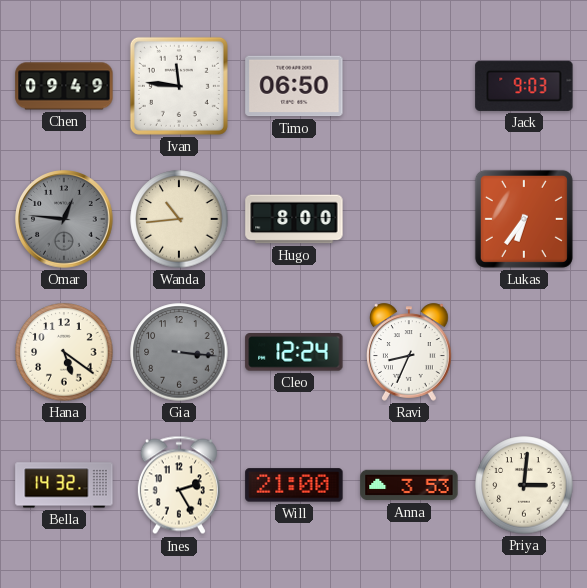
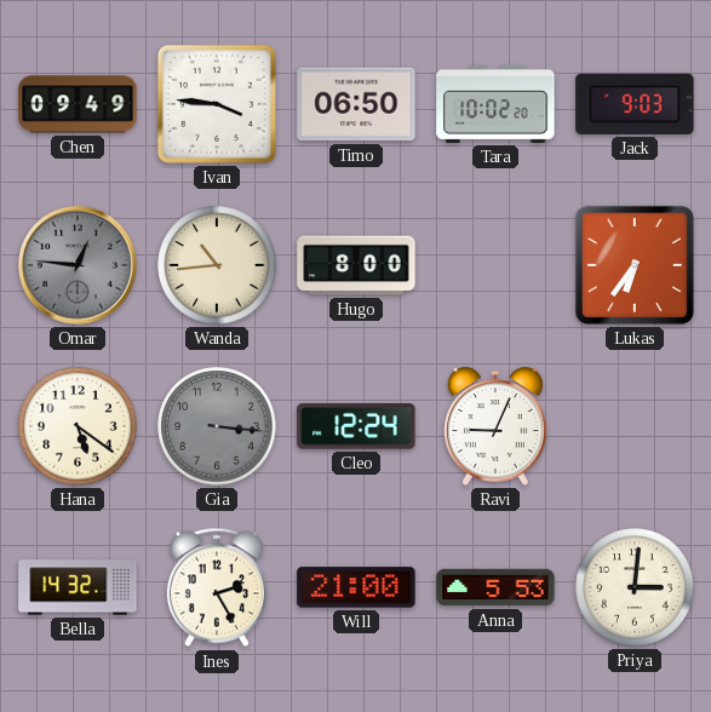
Ivan: 11:46 -> 3:46 (217, 104)
Tara: none -> 10:02 (495, 104)
Ravi: 8:34 -> 9:04 (497, 426)
Anna: 3:53 -> 5:53 (495, 587)
